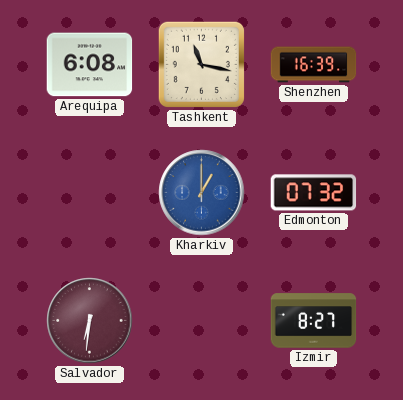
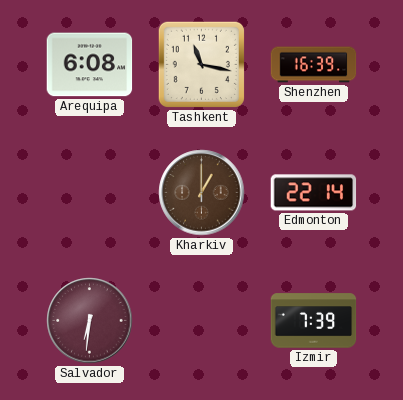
Kharkiv dial: blue -> brown (202, 193)
Edmonton: 07:32 -> 22:14 (314, 193)
Izmir: 8:27 -> 7:39 (314, 321)
